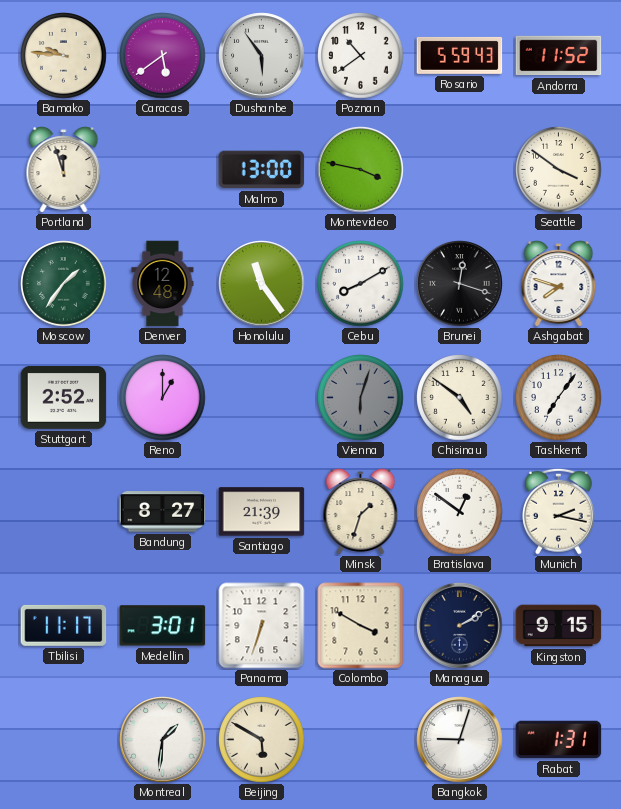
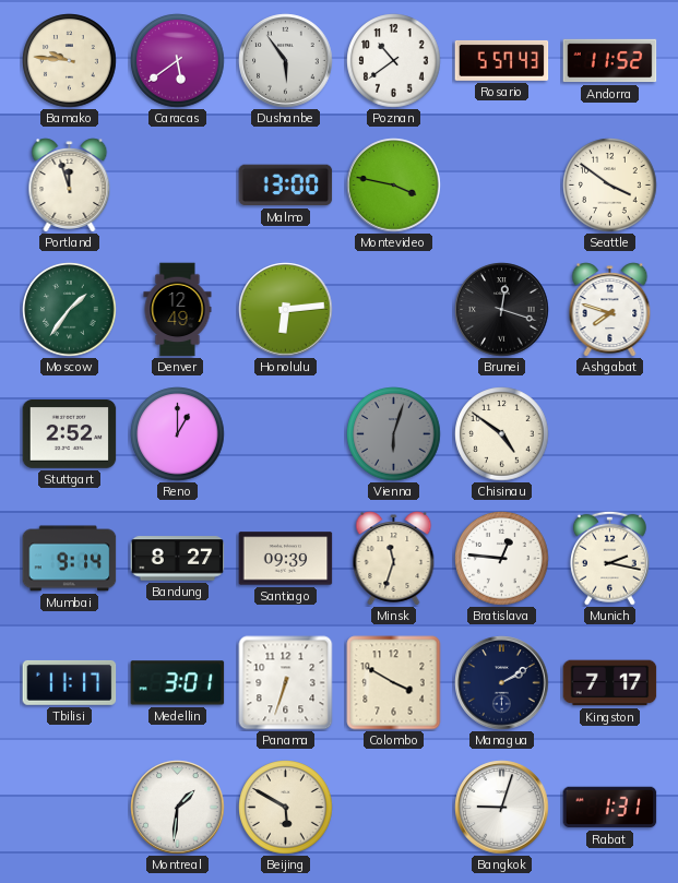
Rosario: 5:59 -> 5:57 (502, 60)
Denver: 12:48 -> 12:49 (178, 310)
Honolulu: 11:24 -> 6:14 (286, 310)
Cebu: 8:10 -> none (361, 284)
Tashkent: 7:06 -> none (559, 398)
Mumbai: none -> 9:14 (70, 559)
Santiago: 21:39 -> 09:39 (286, 559)
Minsk: 1:33 -> 11:33 (394, 559)
Bratislava: 12:51 -> 12:46 (502, 559)
Kingston: 9:15 -> 7:17 (610, 683)
